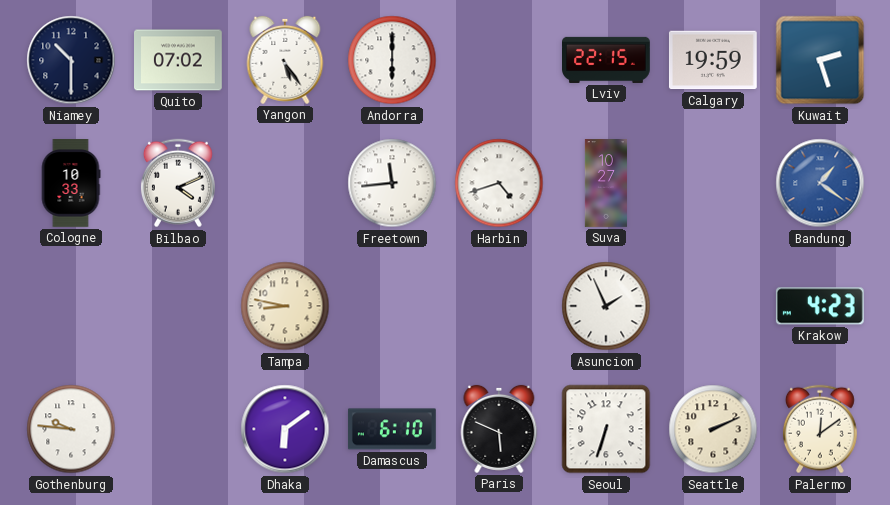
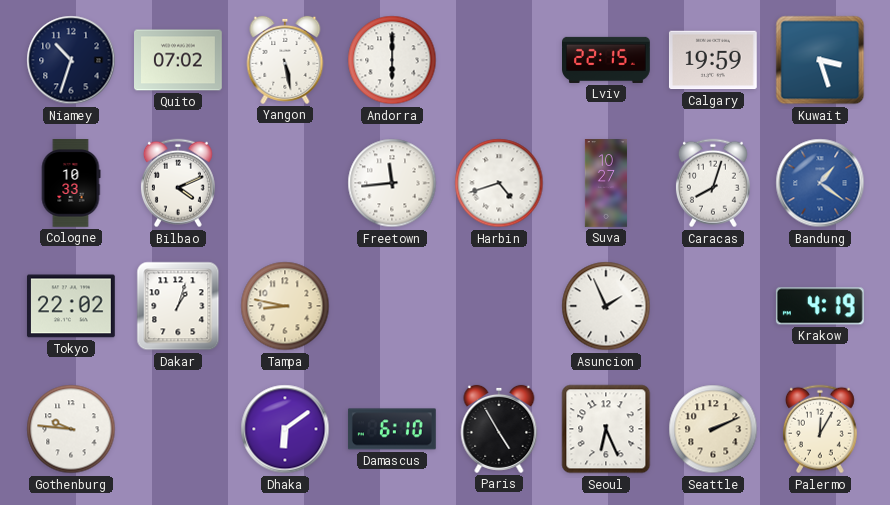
Niamey: 10:30 -> 10:33 (71, 60)
Yangon: 5:24 -> 5:28 (285, 60)
Kuwait: 2:27 -> 3:27 (820, 60)
Caracas: none -> 8:03 (713, 183)
Tokyo: none -> 22:02 (71, 306)
Dakar: none -> 1:03 (178, 306)
Krakow: 4:23 -> 4:19 (820, 306)
Paris: 5:49 -> 4:55 (499, 429)
Seoul: 6:33 -> 6:26 (606, 429)
Palermo: 12:09 -> 12:05 (820, 429)
